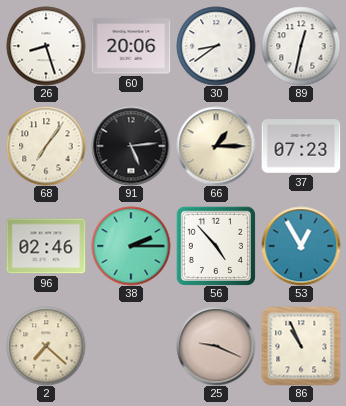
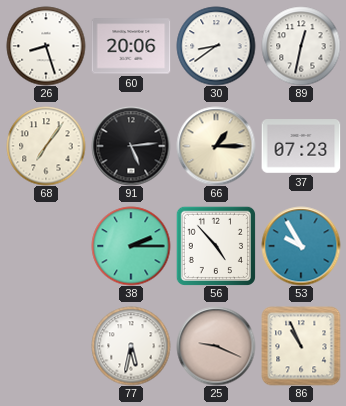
96: 02:46 -> none (46, 246)
53: 12:55 -> 9:55 (301, 246)
2: 7:22 -> none (46, 346)
77: none -> 5:32 (131, 346)
